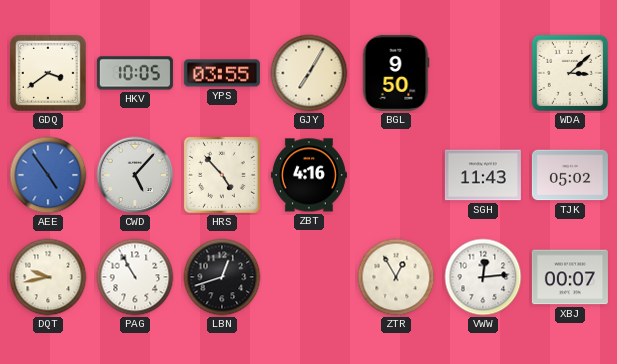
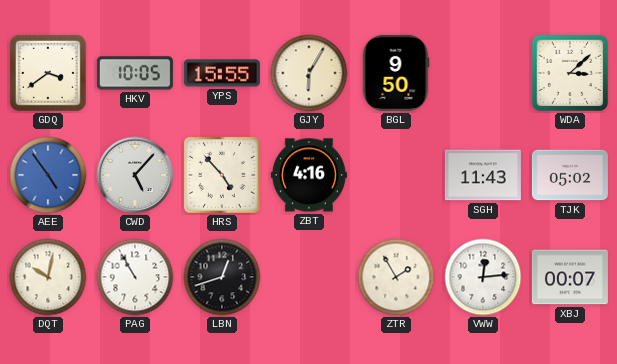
YPS: 03:55 -> 15:55 (222, 73)
GJY: 7:05 -> 6:05 (309, 73)
DQT: 9:43 -> 10:02 (48, 277)
ZTR: 12:55 -> 1:55 (396, 277)
